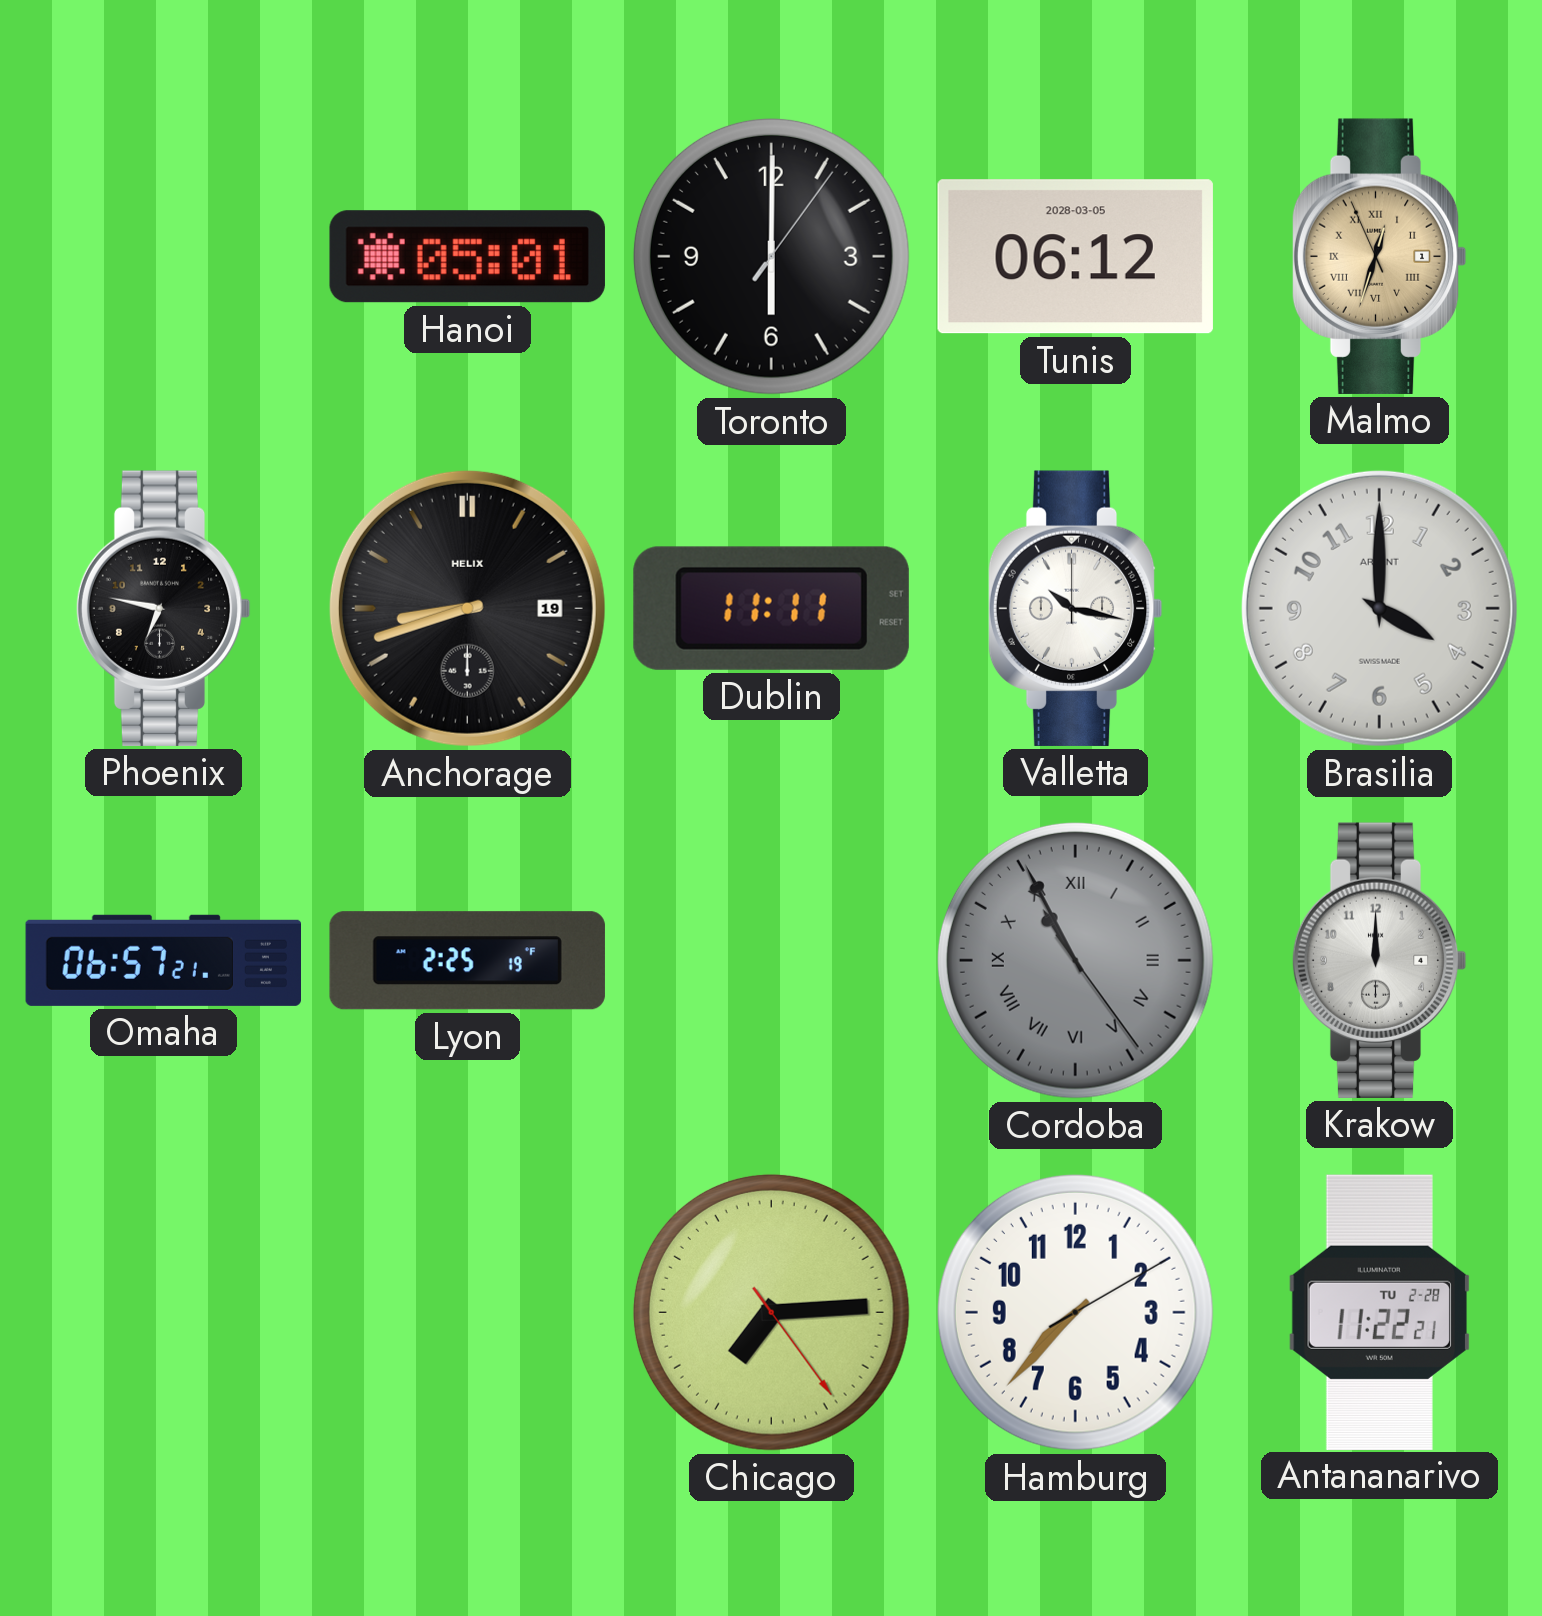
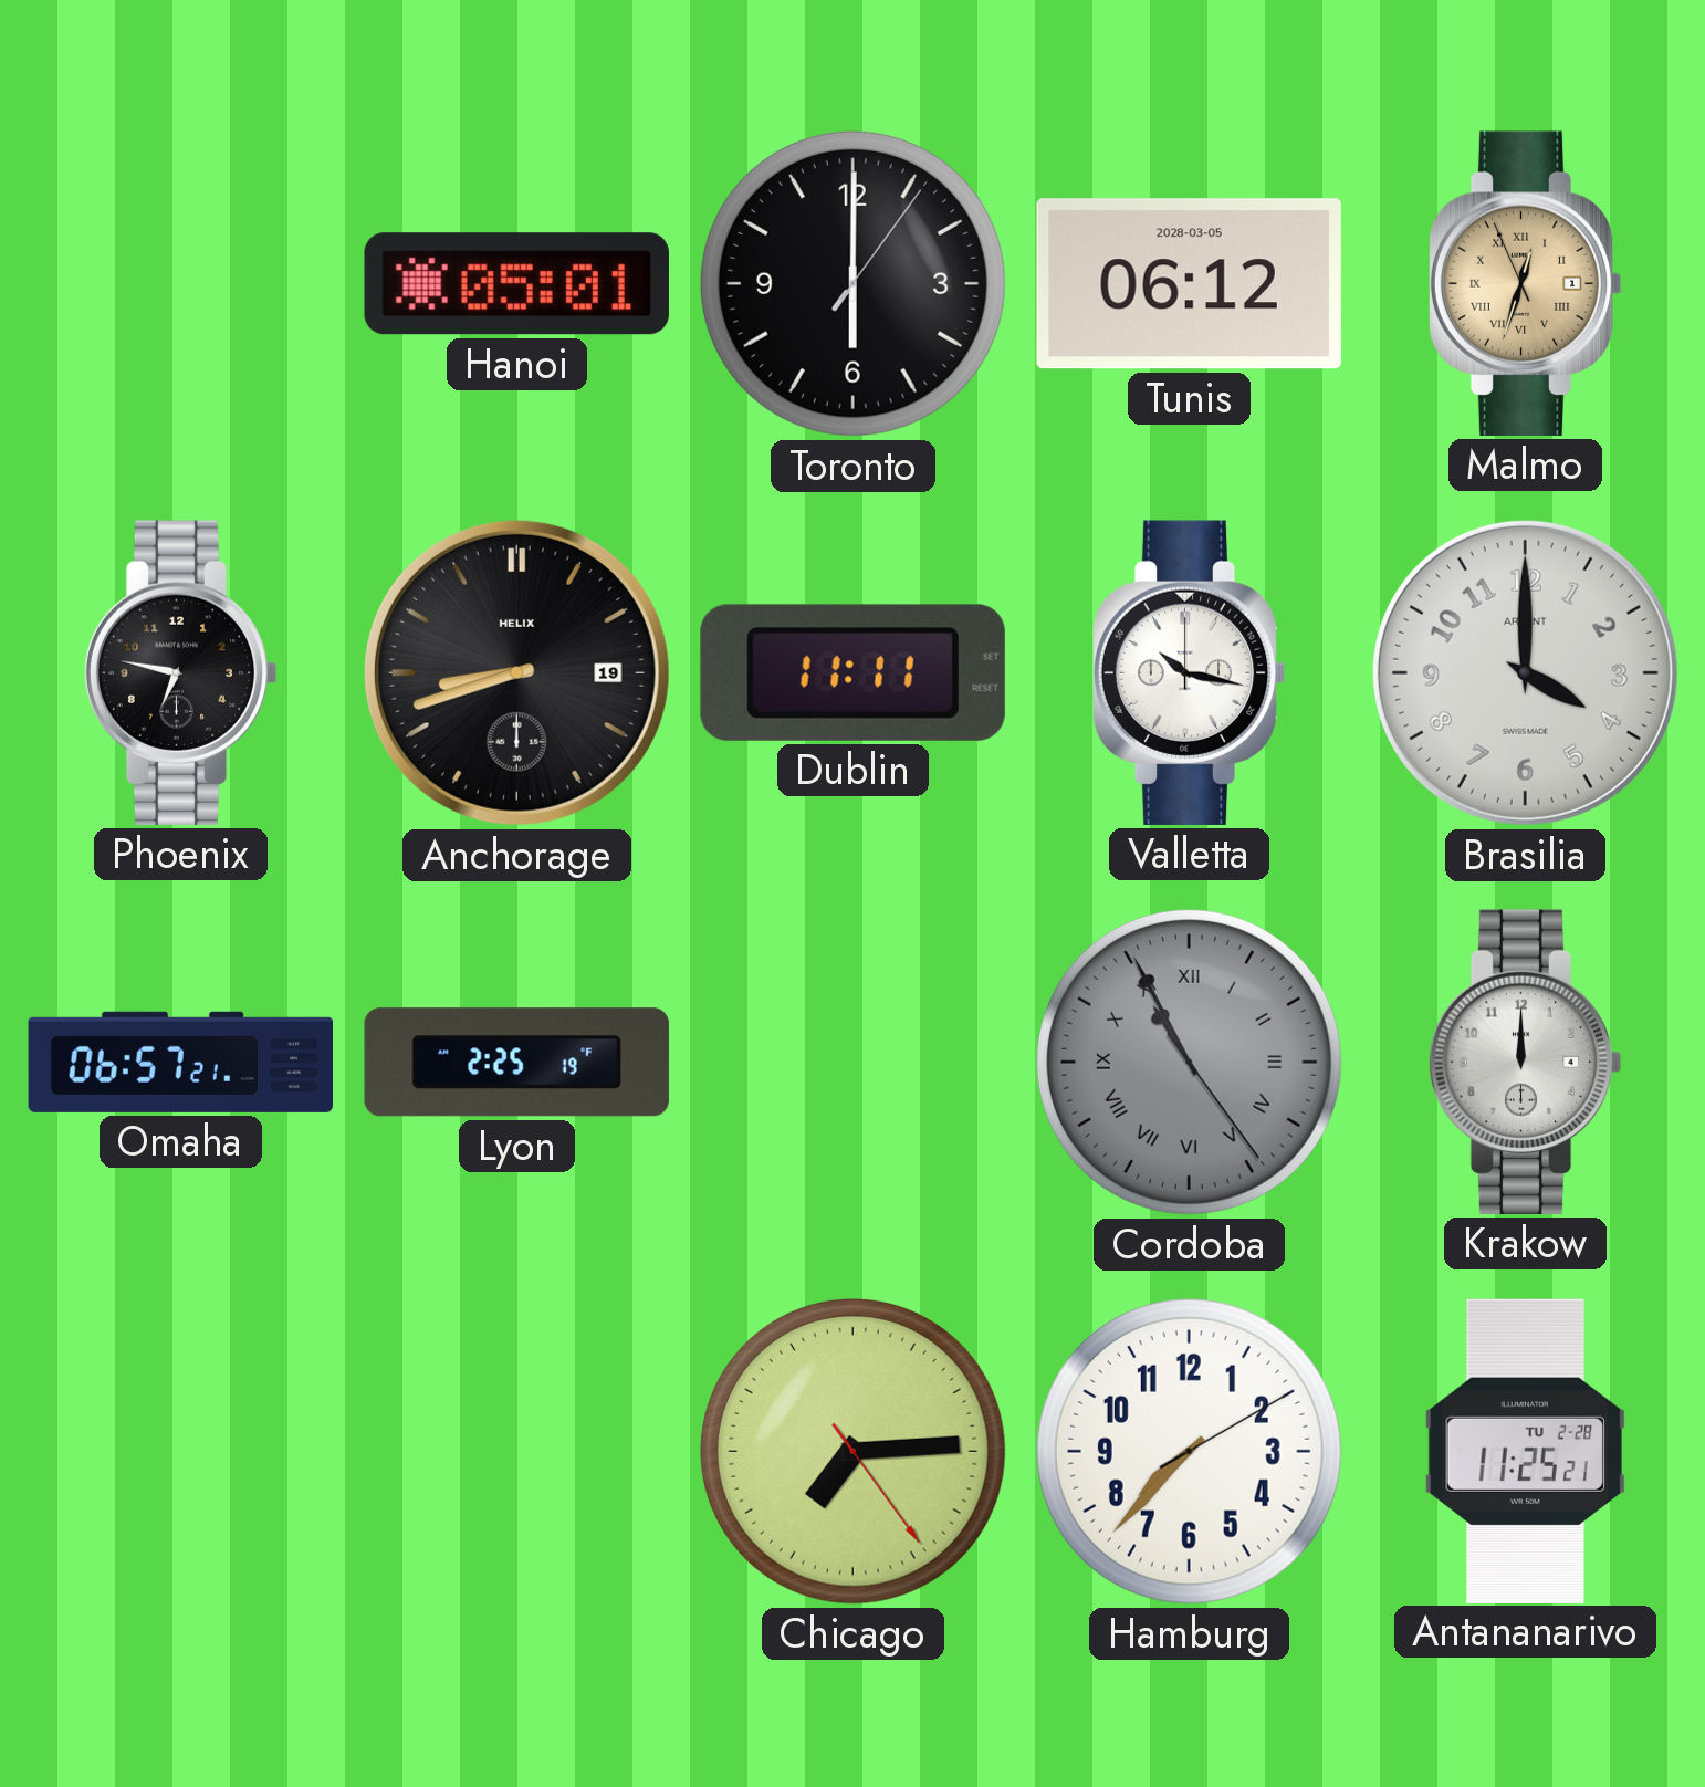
Antananarivo: 11:22 -> 11:25 (1525, 1451)
